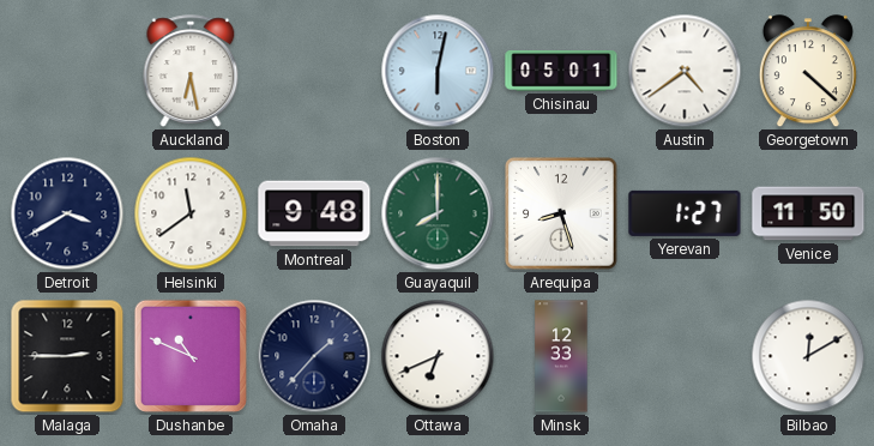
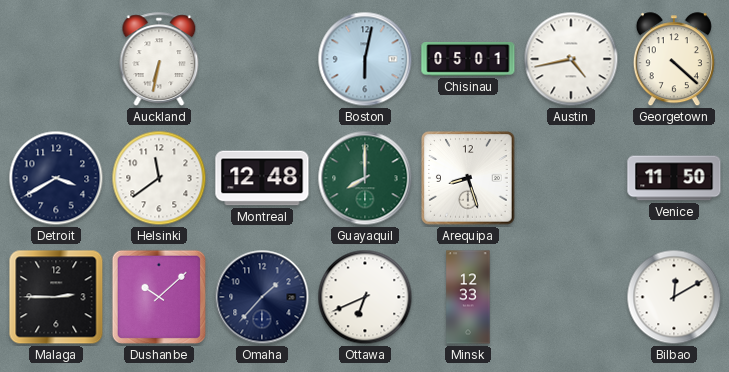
Auckland: 6:28 -> 6:32 (159, 59)
Austin: 4:39 -> 4:43 (571, 59)
Montreal: 9:48 -> 12:48 (262, 178)
Yerevan: 1:27 -> none (685, 213)
Dushanbe: 10:49 -> 10:08 (159, 297)
